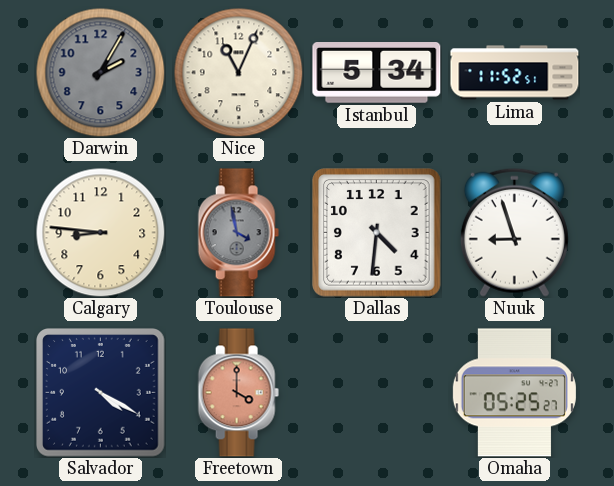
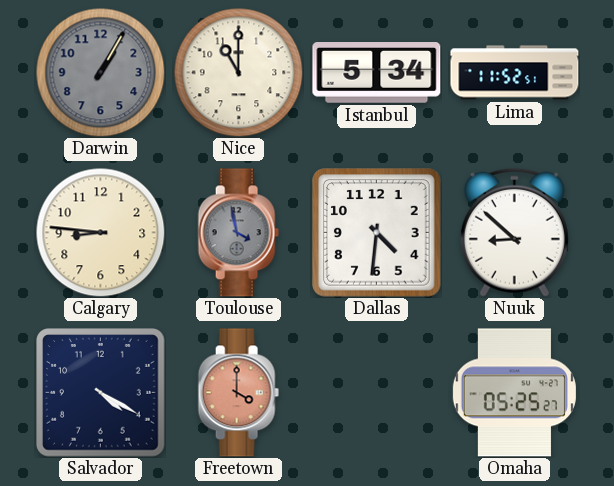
Darwin: 2:05 -> 1:05 (100, 72)
Nice: 11:04 -> 11:00 (238, 72)
Nuuk: 8:57 -> 8:52 (514, 232)
